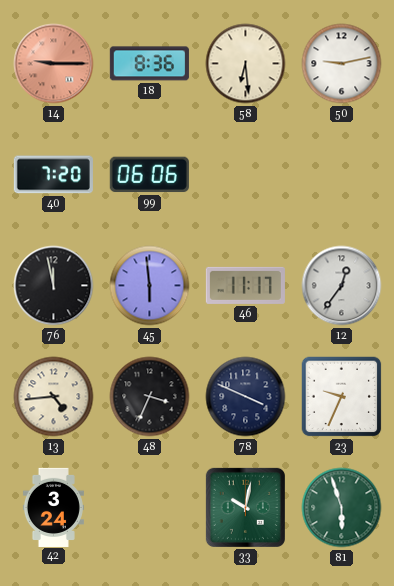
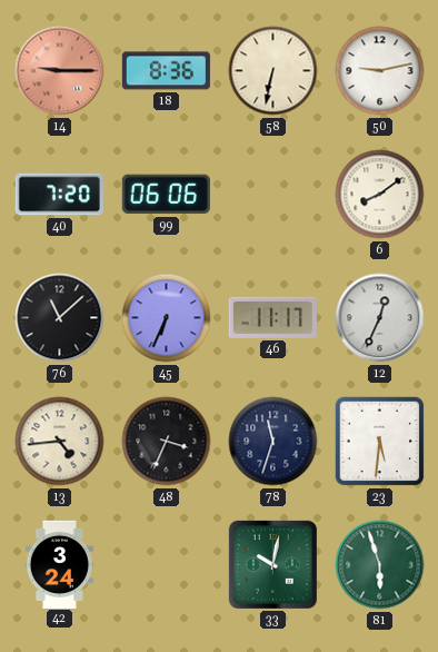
58: 6:29 -> 6:32 (273, 71)
6: none -> 8:09 (380, 195)
76: 11:58 -> 11:08 (60, 318)
45: 5:59 -> 6:34 (167, 318)
12: 12:36 -> 12:34 (380, 318)
78: 3:49 -> 11:33 (273, 442)
23: 9:34 -> 5:31 (380, 442)
